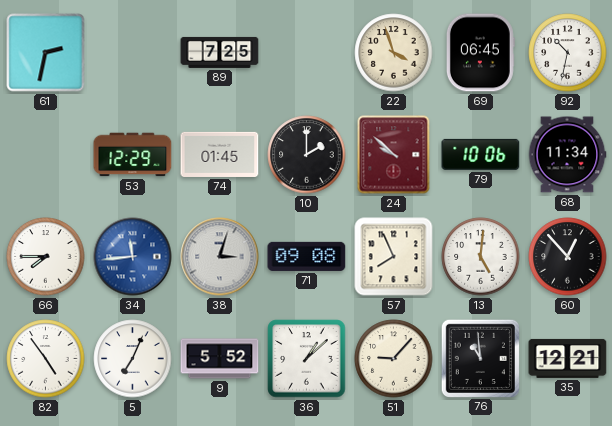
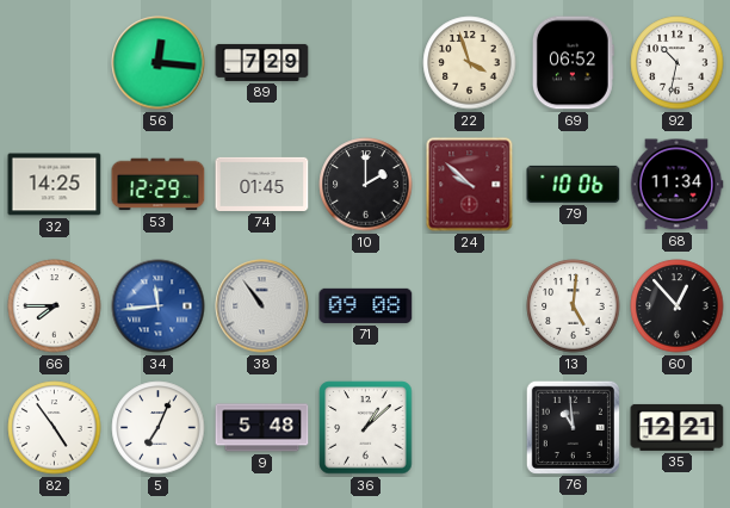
61: 2:32 -> none (46, 53)
56: none -> 12:16 (159, 63)
89: 7:25 -> 7:29 (262, 62)
69: 06:45 -> 06:52 (573, 63)
32: none -> 14:25 (55, 185)
38: 3:03 -> 10:54 (262, 306)
57: 7:56 -> none (394, 257)
9: 5:52 -> 5:48 (262, 428)
51: 9:07 -> none (394, 359)
